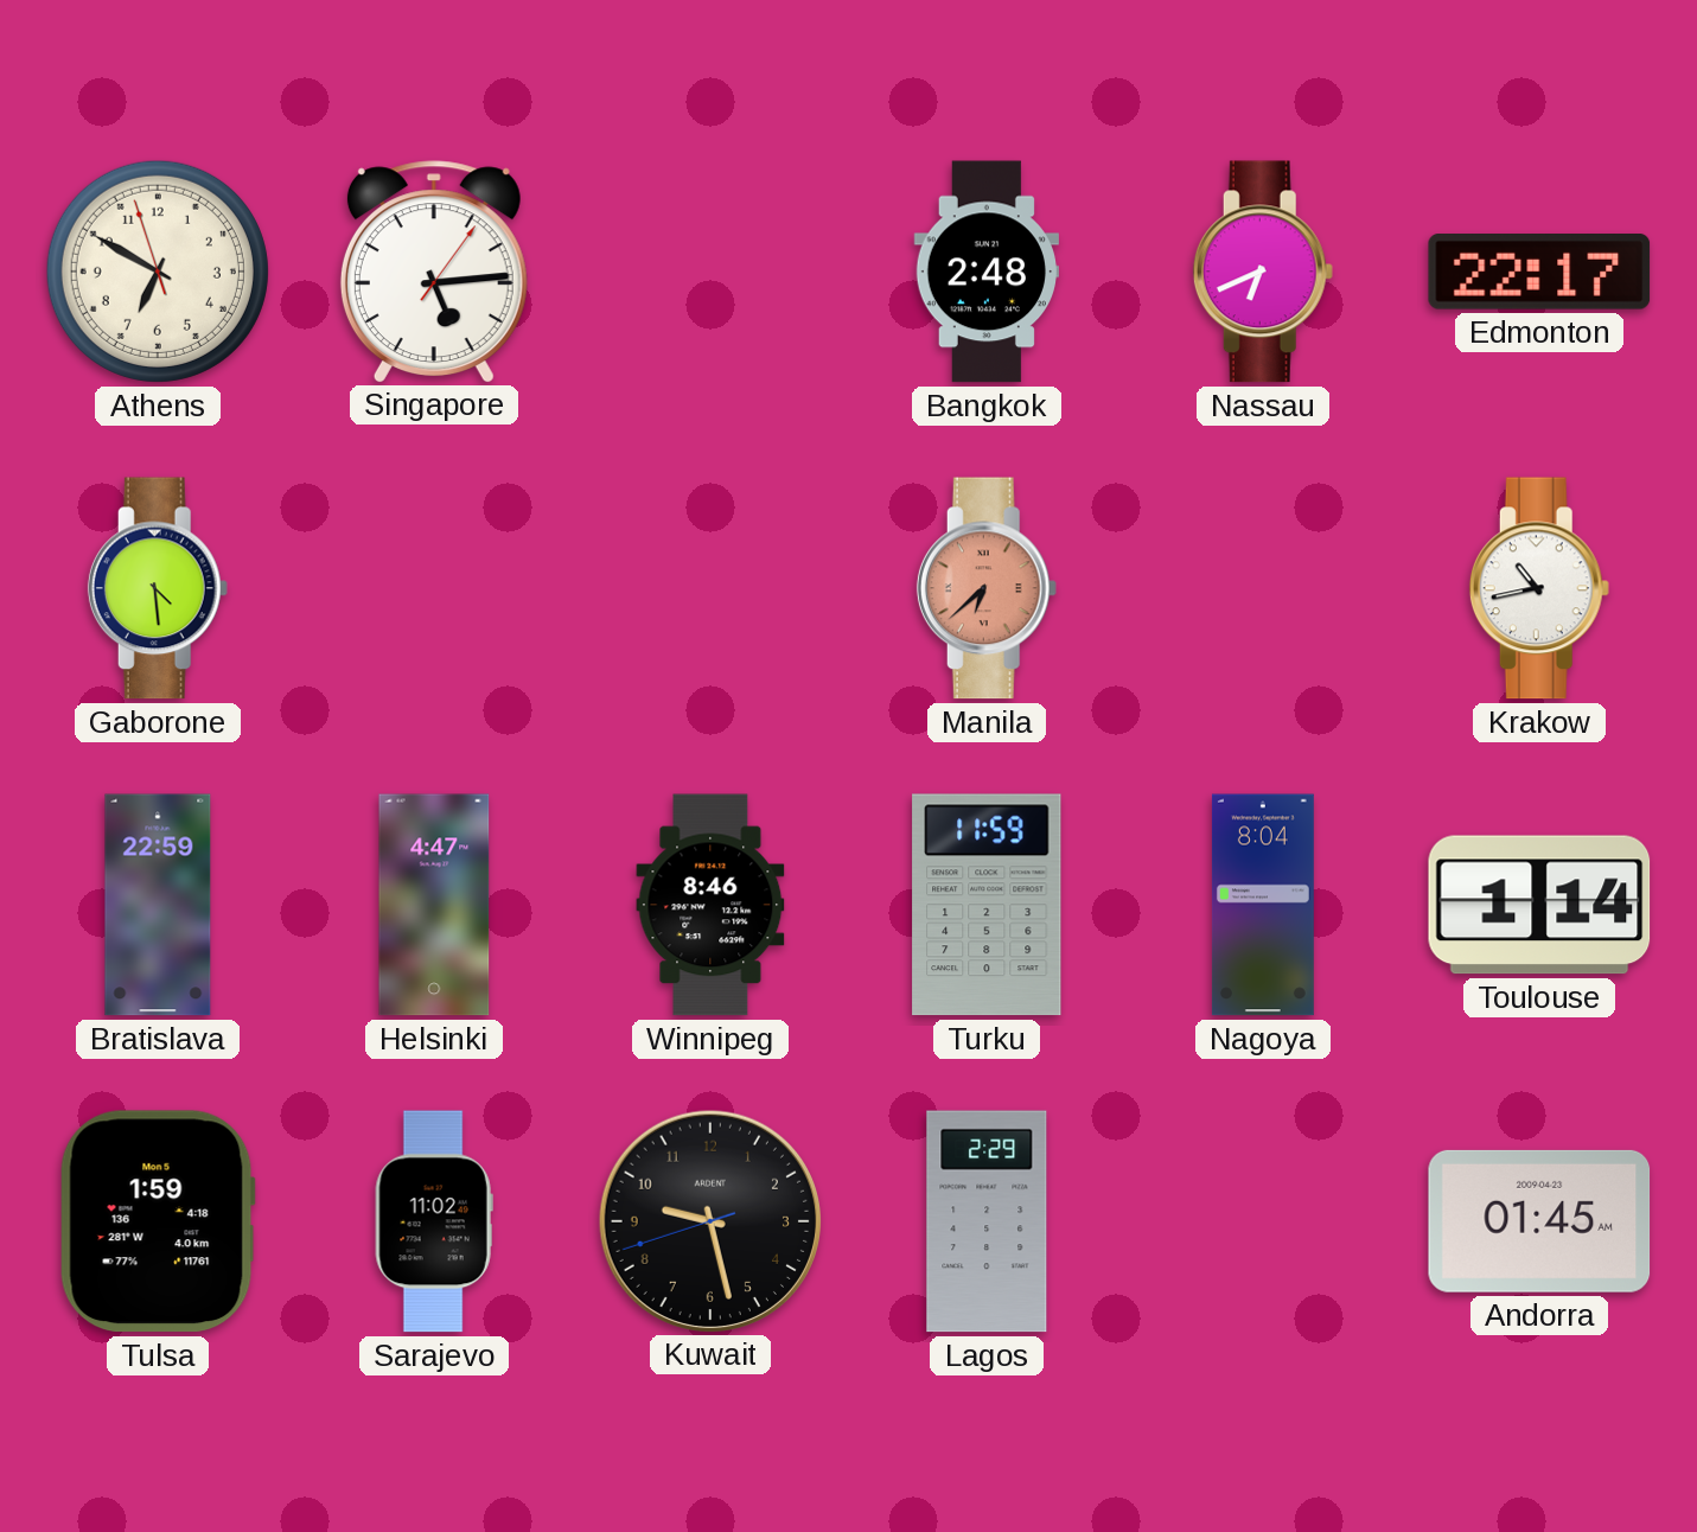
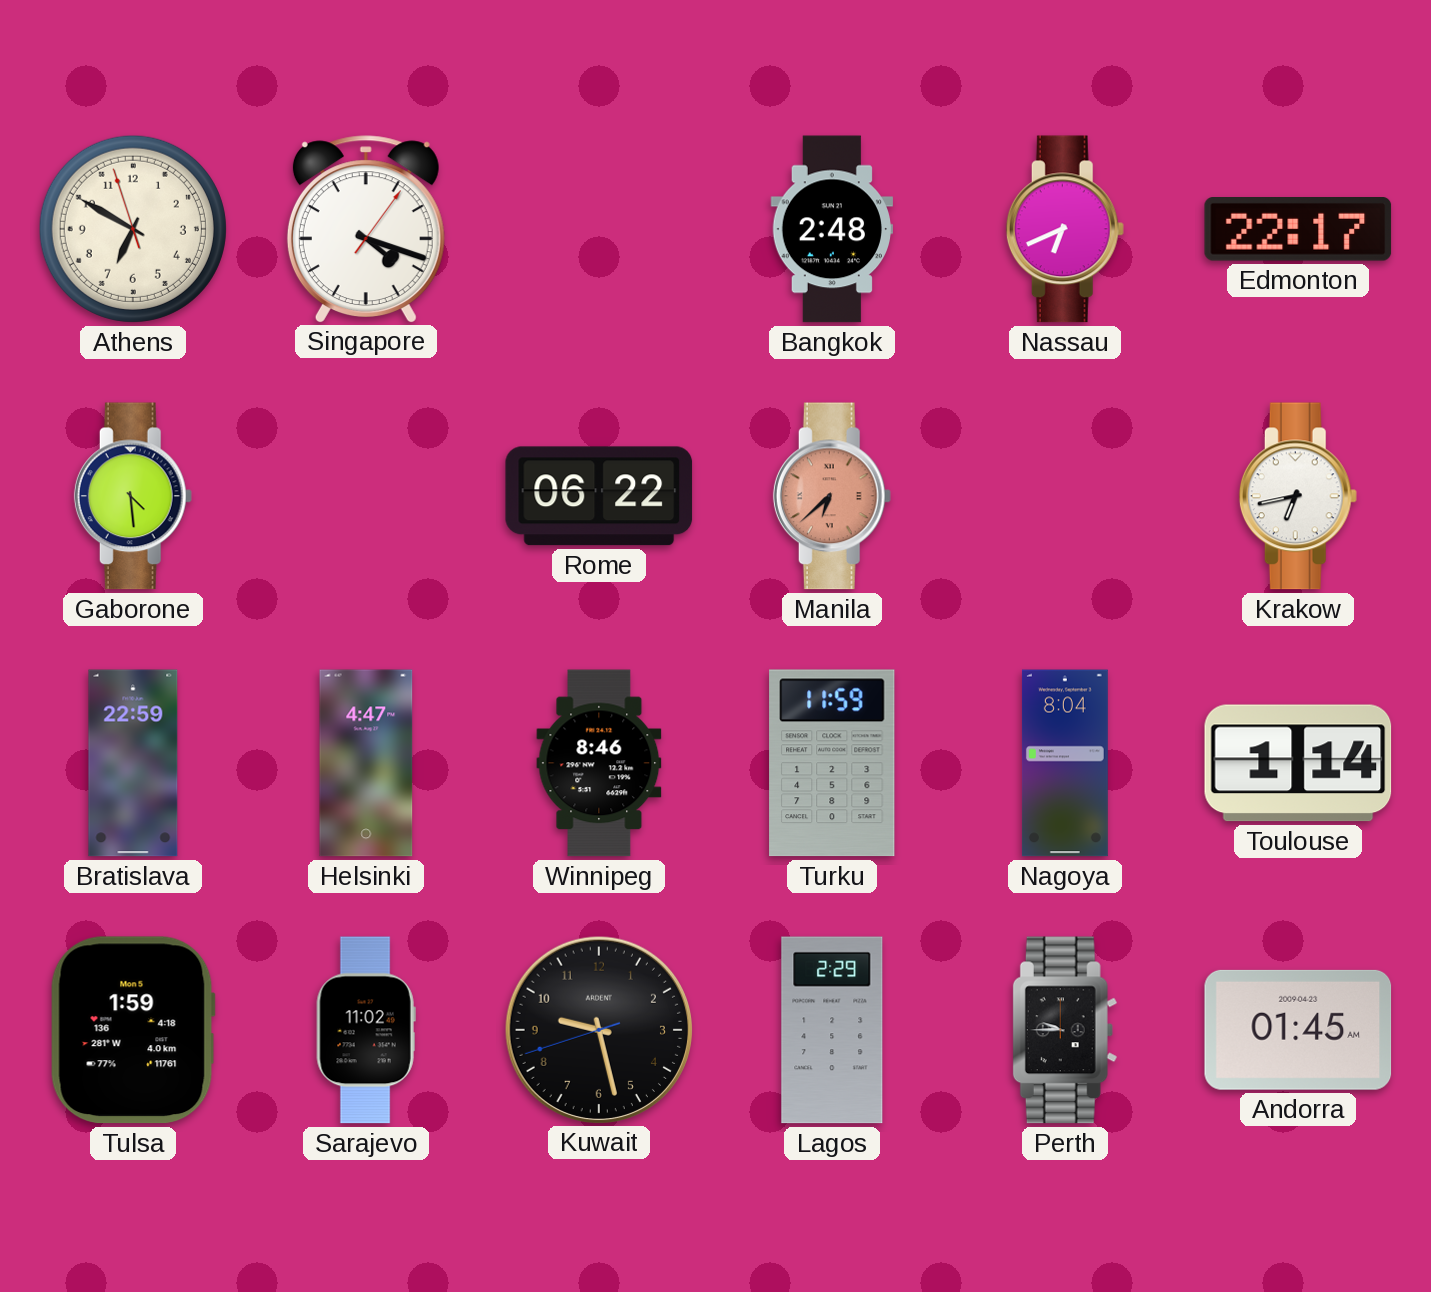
Singapore: 5:14 -> 4:18 (366, 229)
Rome: none -> 06:22 (599, 496)
Krakow: 10:43 -> 6:43 (1298, 496)
Perth: none -> 9:45 (1065, 1030)
